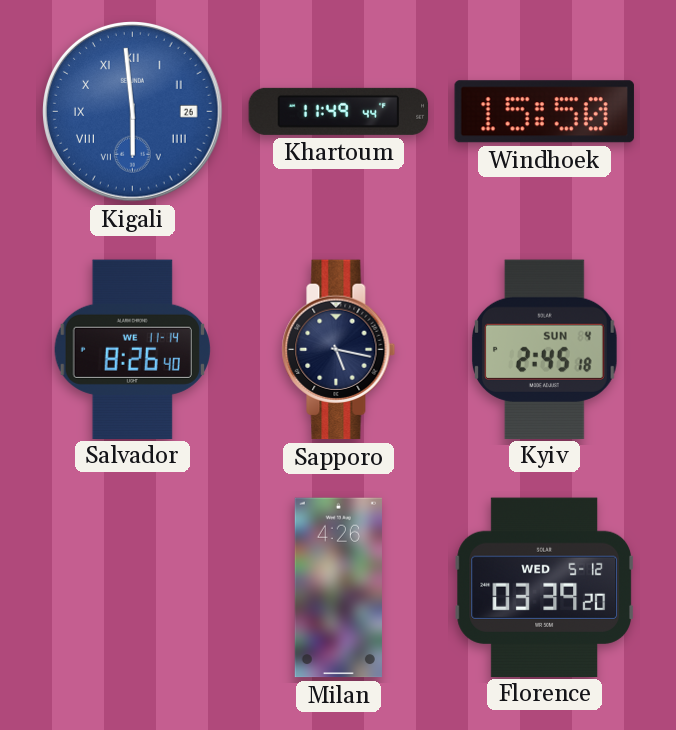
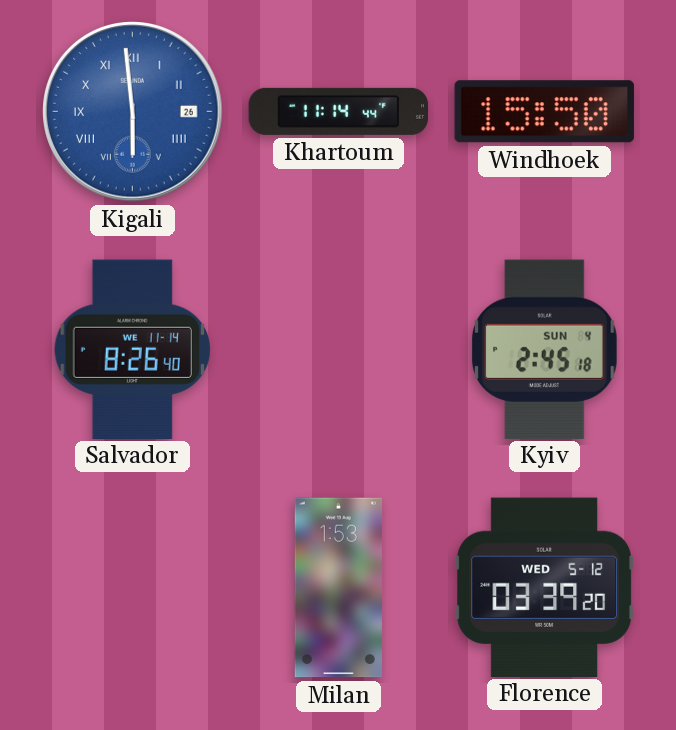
Khartoum: 11:49 -> 11:14 (339, 111)
Sapporo: 5:17 -> none (339, 350)
Milan: 4:26 -> 1:53 (338, 588)
